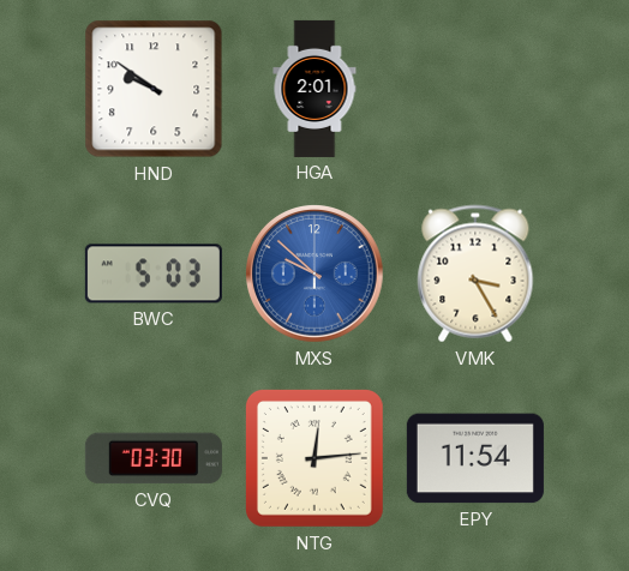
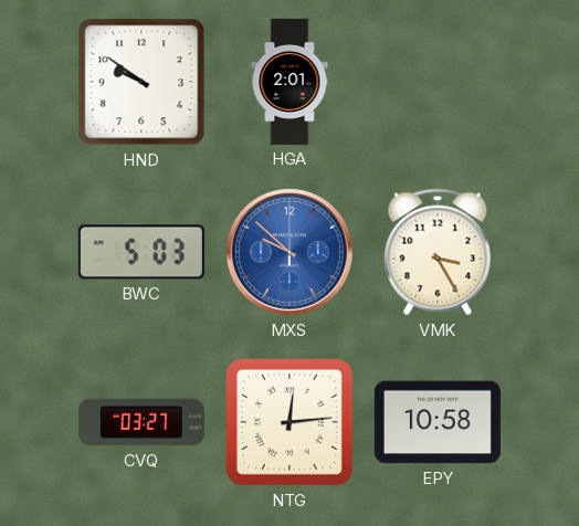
CVQ: 03:30 -> 03:27 (141, 422)
EPY: 11:54 -> 10:58 (438, 422)
